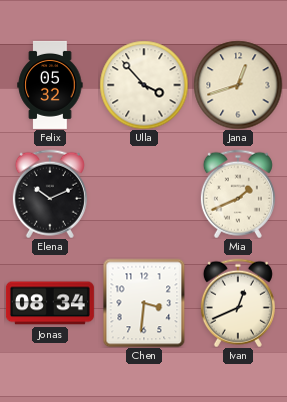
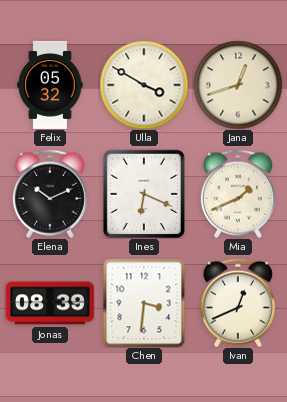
Ulla: 3:53 -> 3:50 (144, 85)
Ines: none -> 6:19 (143, 193)
Jonas: 08:34 -> 08:39 (50, 303)
